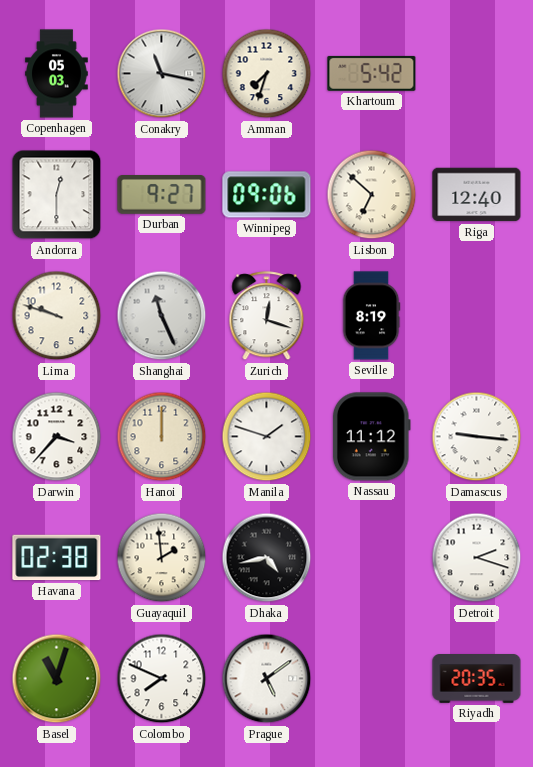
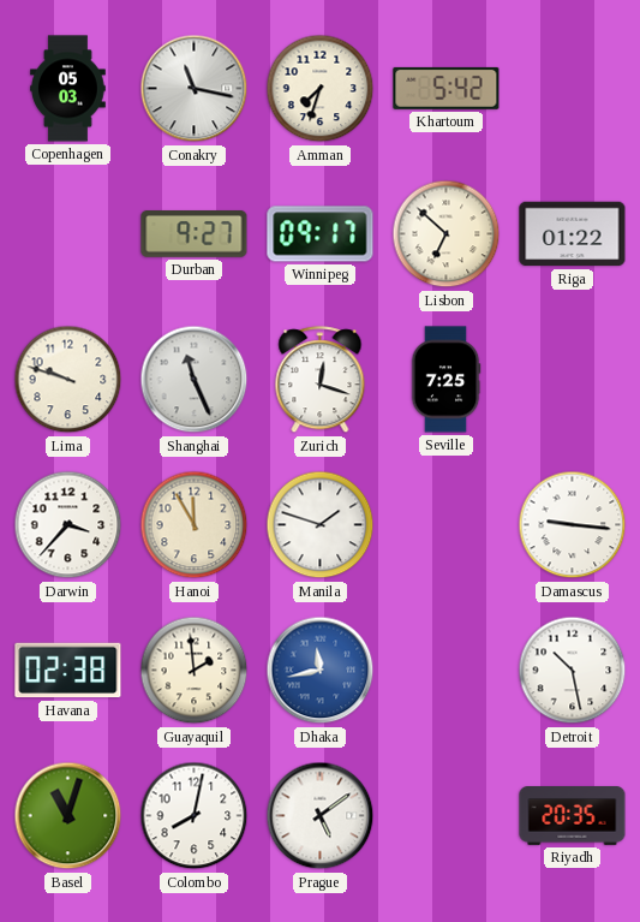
Andorra: 12:30 -> none (57, 195)
Winnipeg: 09:06 -> 09:17 (321, 234)
Riga: 12:40 -> 01:22 (573, 234)
Seville: 8:19 -> 7:25 (445, 380)
Hanoi: 12:00 -> 11:55 (195, 525)
Nassau: 11:12 -> none (371, 437)
Dhaka: 4:43 -> 11:43 (321, 671)
Dhaka dial: black -> blue (321, 671)
Detroit: 2:18 -> 10:28 (573, 671)
Colombo: 7:49 -> 8:02 (195, 816)
